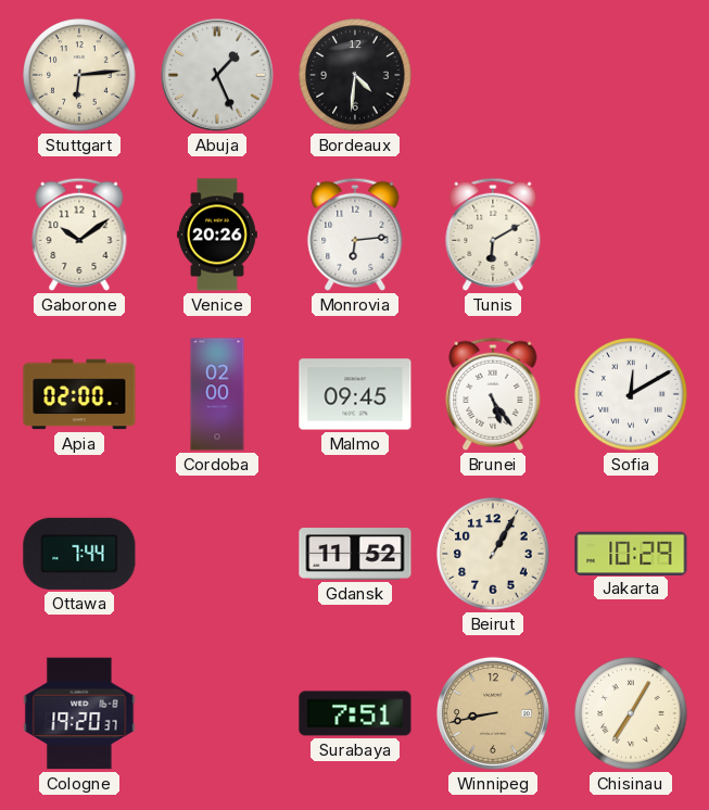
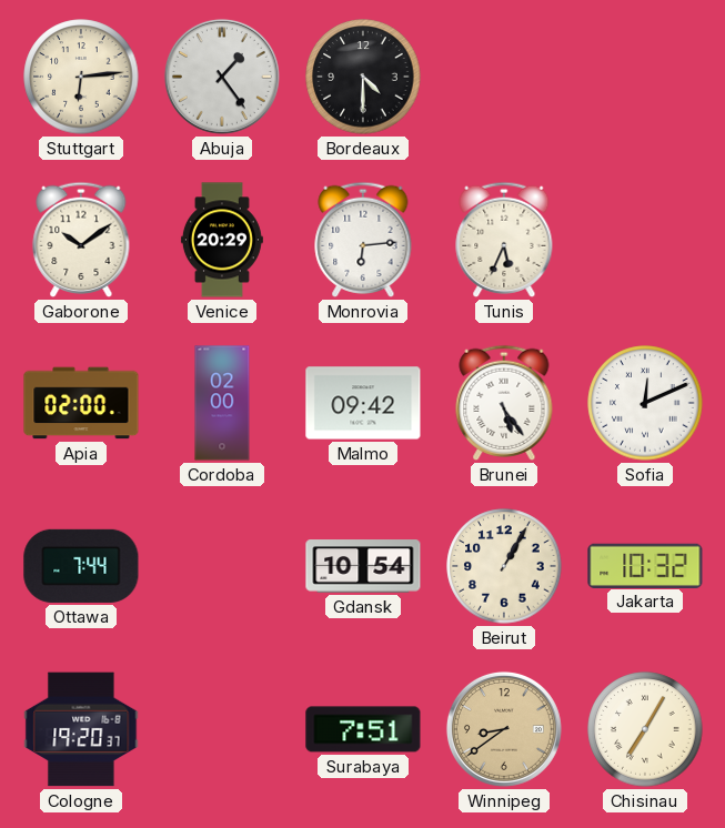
Abuja: 1:26 -> 1:24 (222, 77)
Bordeaux: 4:31 -> 4:30 (363, 77)
Venice: 20:26 -> 20:29 (222, 240)
Tunis: 6:10 -> 5:34 (504, 240)
Malmo: 09:45 -> 09:42 (363, 403)
Sofia: 12:10 -> 12:11 (645, 403)
Gdansk: 11:52 -> 10:54 (363, 566)
Jakarta: 10:29 -> 10:32 (645, 565)
Winnipeg: 8:43 -> 8:39 (504, 729)
